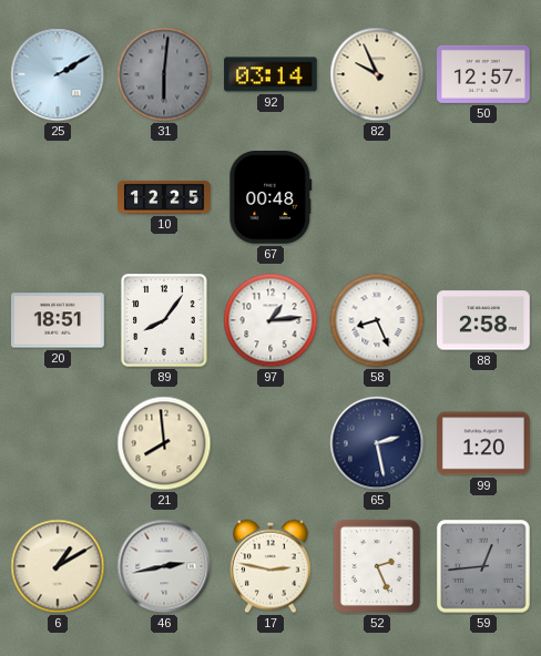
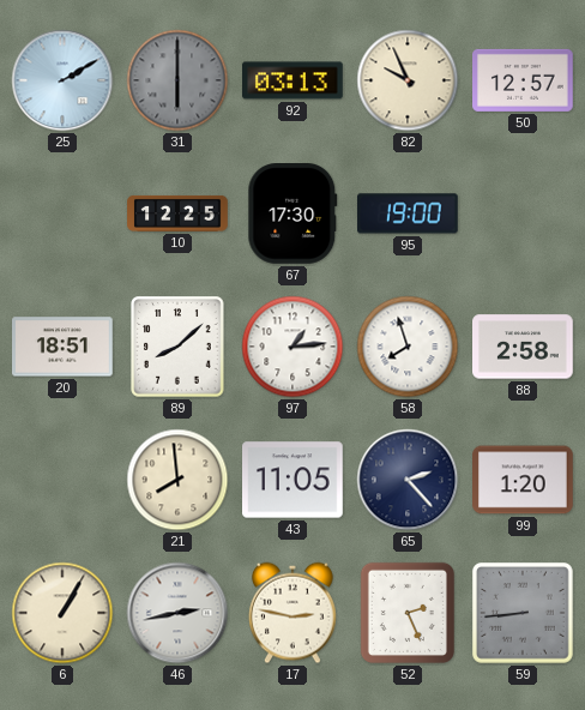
31: 6:01 -> 6:00 (177, 80)
92: 03:14 -> 03:13 (292, 80)
67: 00:48 -> 17:30 (292, 215)
95: none -> 19:00 (409, 213)
89: 8:06 -> 8:08 (177, 347)
58: 8:26 -> 7:57 (408, 347)
43: none -> 11:05 (294, 480)
65: 2:28 -> 2:23 (408, 480)
6: 1:10 -> 1:05 (62, 613)
59: 12:44 -> 8:44 (524, 614)
